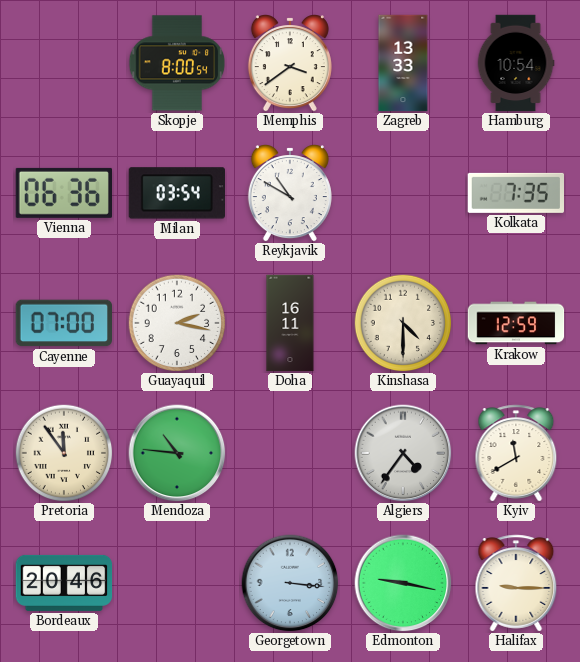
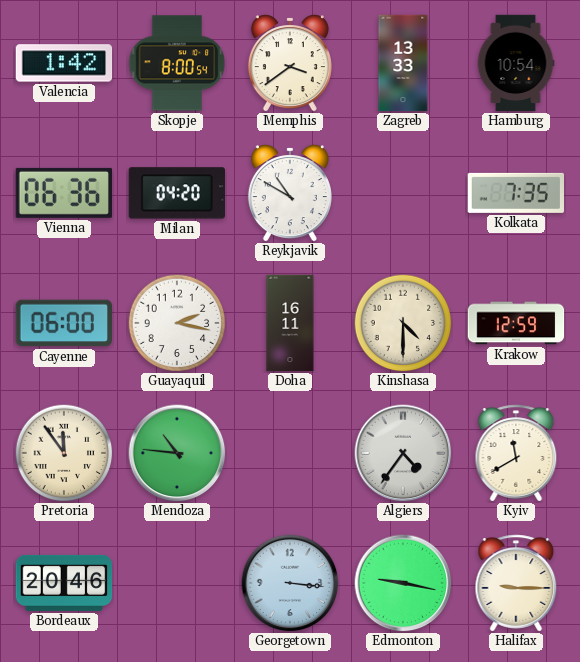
Valencia: none -> 1:42 (64, 63)
Milan: 03:54 -> 04:20 (176, 193)
Cayenne: 07:00 -> 06:00 (63, 323)
